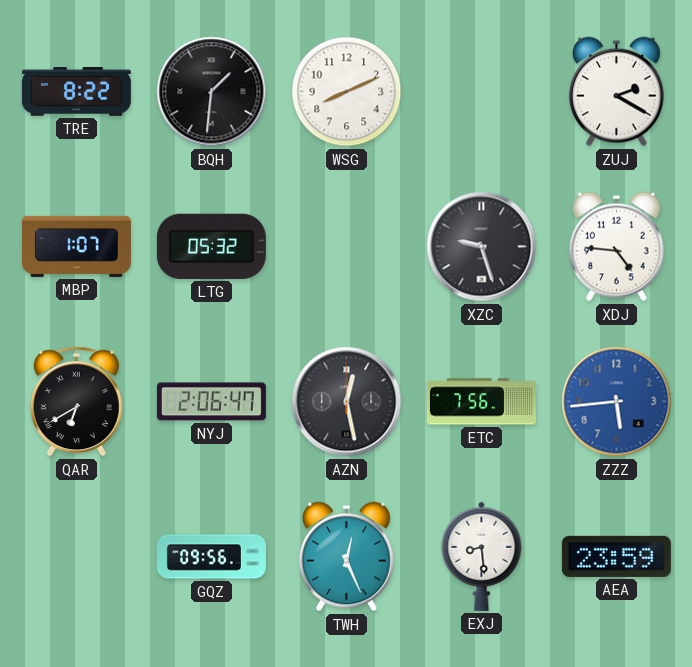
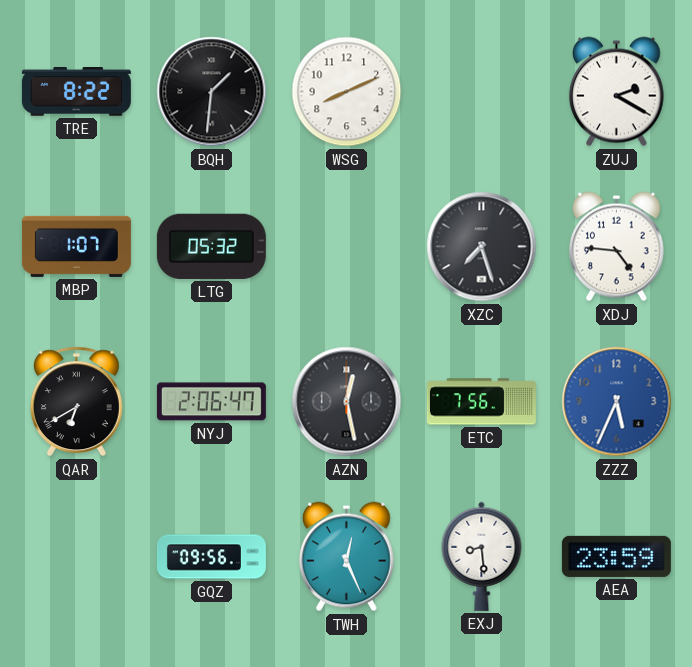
XZC: 9:27 -> 7:27 (482, 247)
ZZZ: 5:44 -> 5:34 (617, 402)
